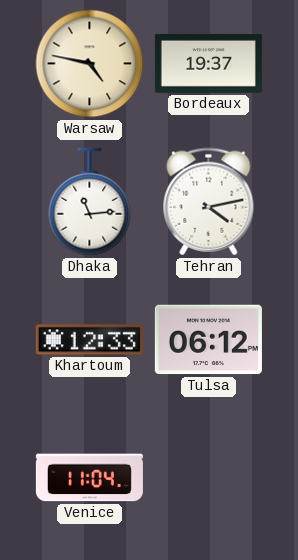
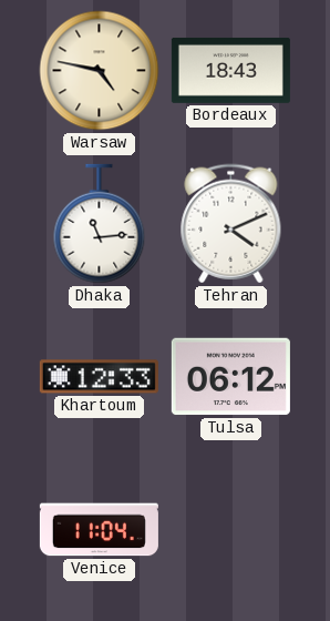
Bordeaux: 19:37 -> 18:43 (230, 70)
Tehran: 4:13 -> 4:11 (231, 224)
